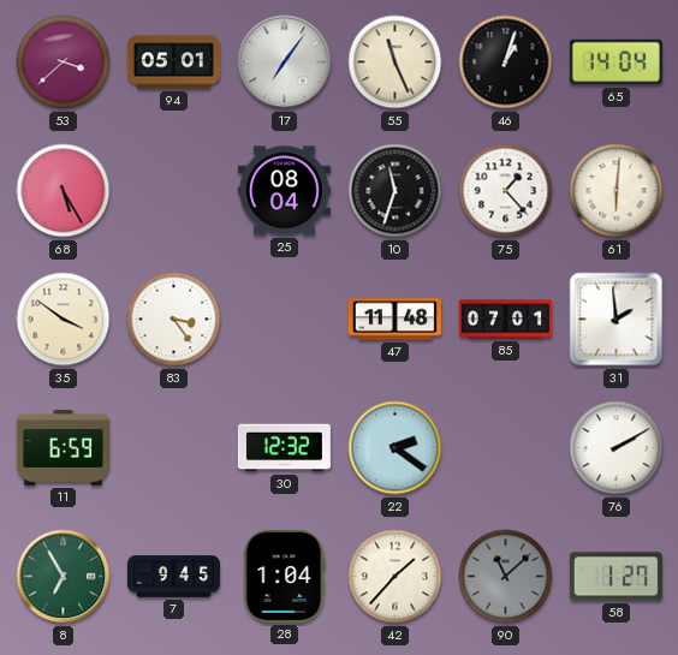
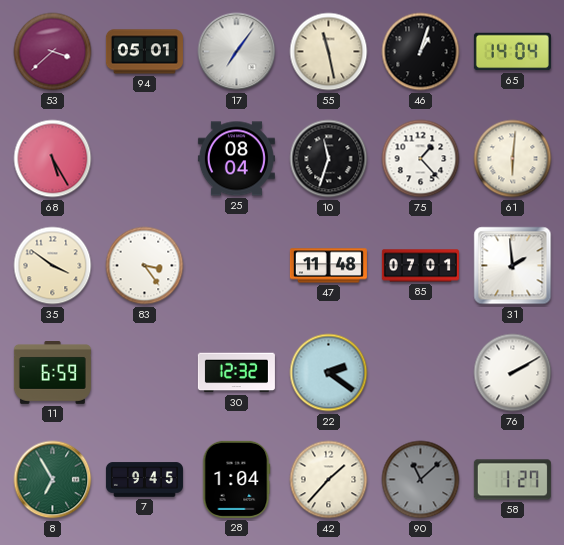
55: 11:26 -> 11:28 (329, 52)
